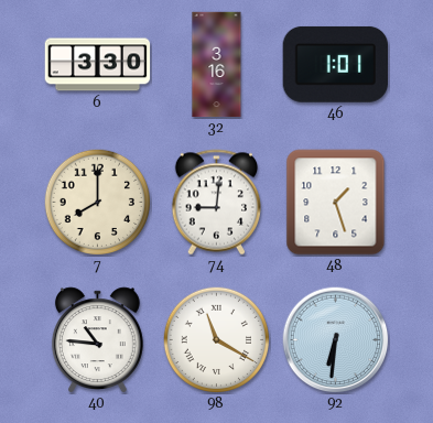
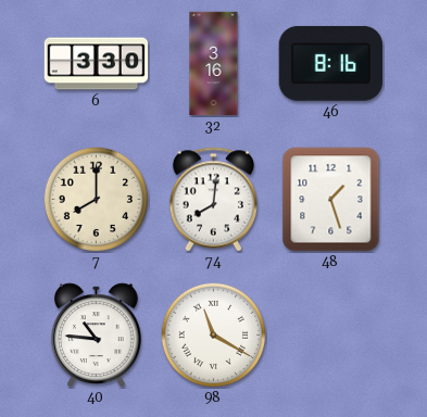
46: 1:01 -> 8:16 (330, 63)
74: 9:01 -> 8:01 (213, 200)
92: 6:31 -> none (336, 340)
